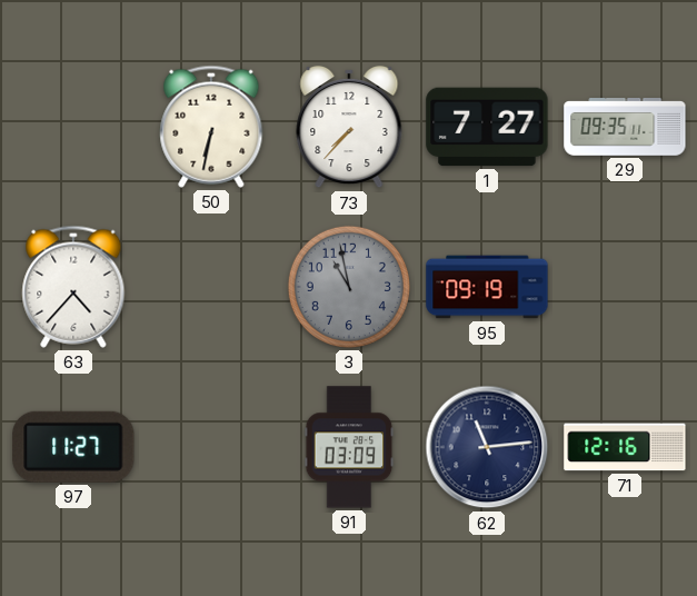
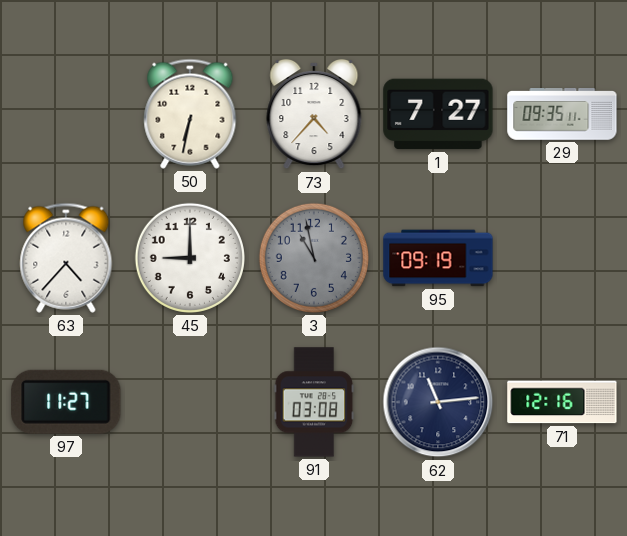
73: 7:37 -> 4:37 (314, 114)
45: none -> 9:00 (190, 258)
91: 03:09 -> 03:08 (314, 402)
